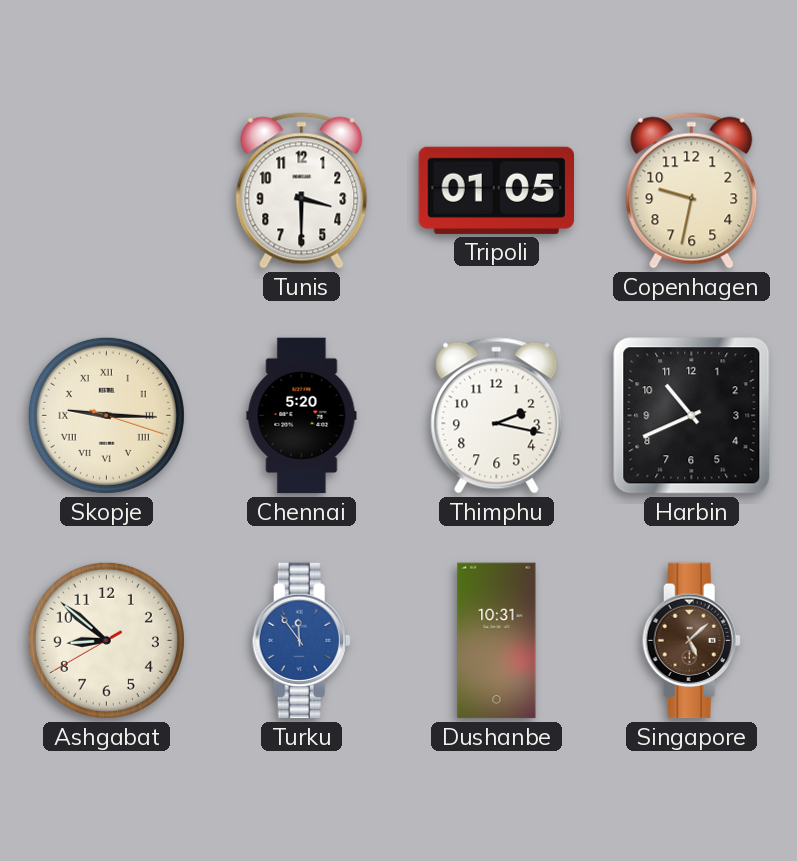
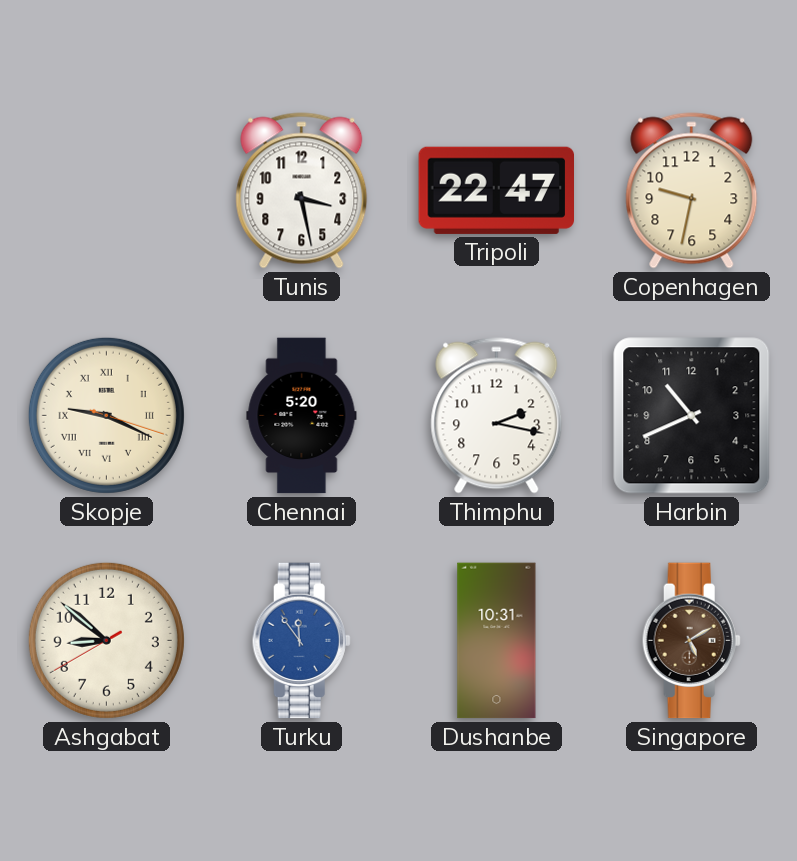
Tunis: 3:30 -> 3:28 (302, 191)
Tripoli: 01:05 -> 22:47 (496, 190)
Skopje: 9:15 -> 9:19 (106, 415)
Singapore: 5:08 -> 5:10 (691, 641)
